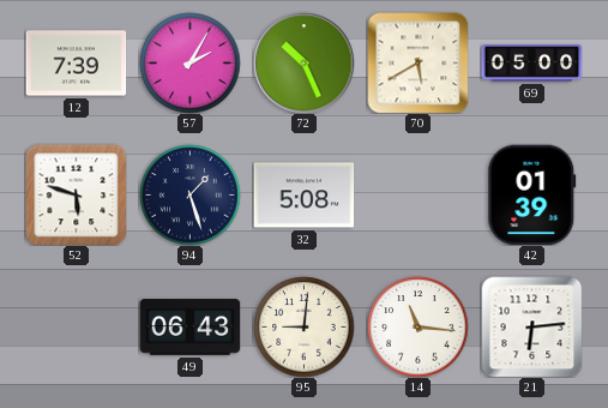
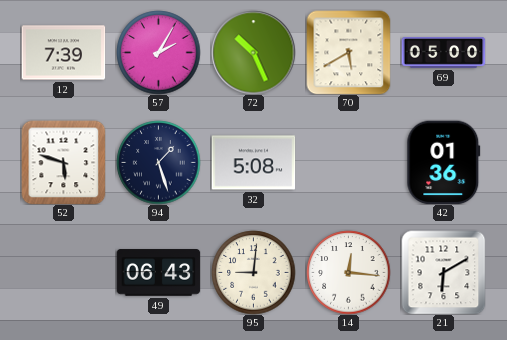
42: 01:39 -> 01:36 (444, 162)
14: 11:16 -> 12:16 (348, 272)
21: 6:14 -> 6:10 (443, 272)
